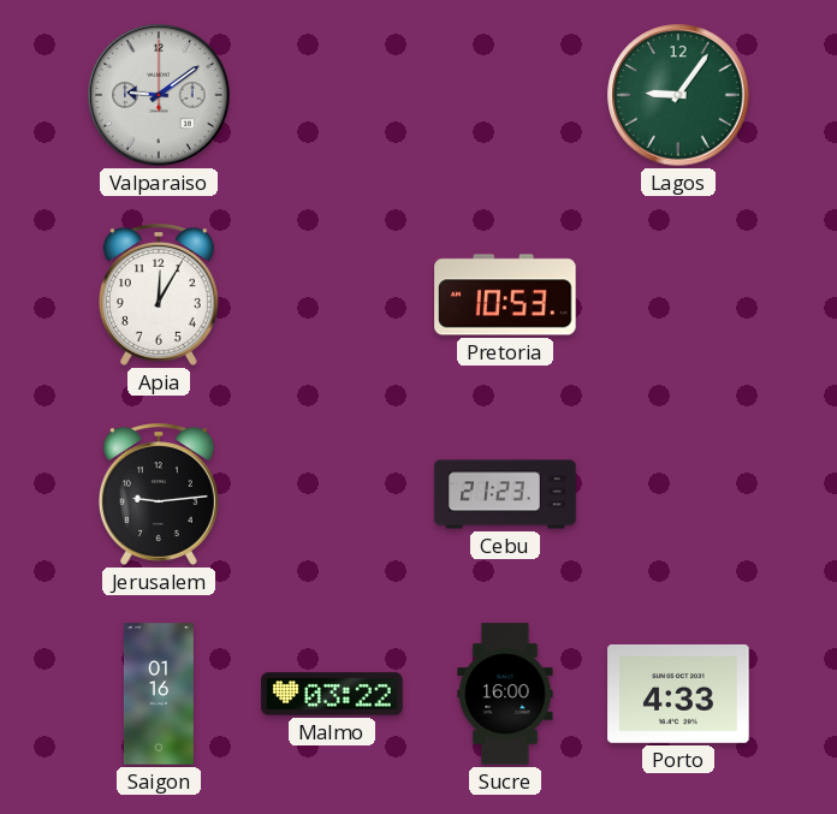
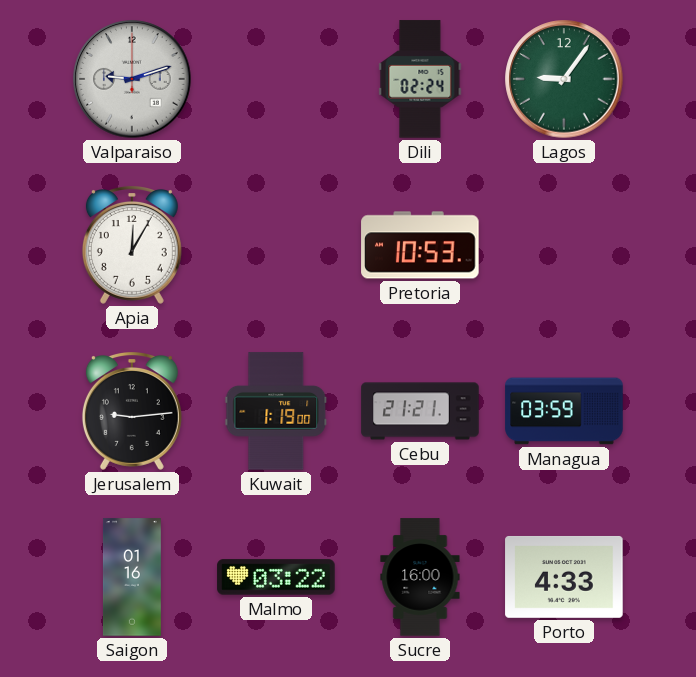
Valparaiso: 9:09 -> 9:12 (132, 79)
Dili: none -> 02:24 (420, 79)
Kuwait: none -> 1:19 (276, 411)
Cebu: 21:23 -> 21:21 (420, 411)
Managua: none -> 03:59 (564, 411)
